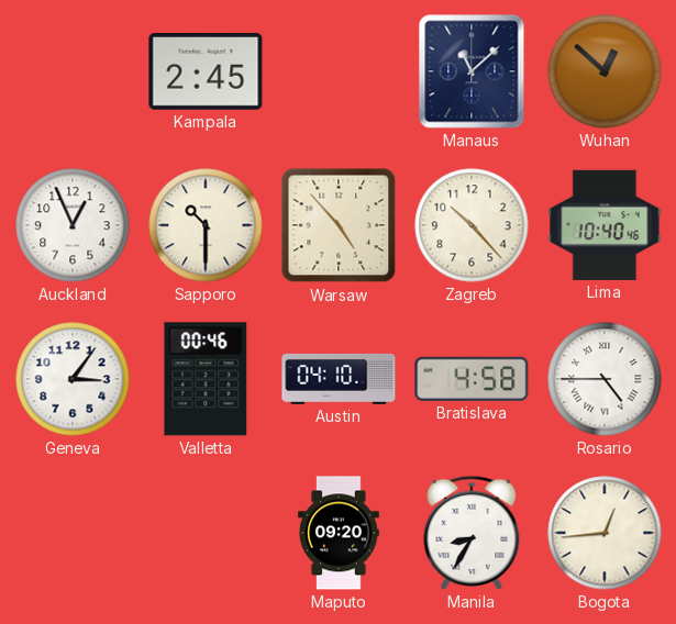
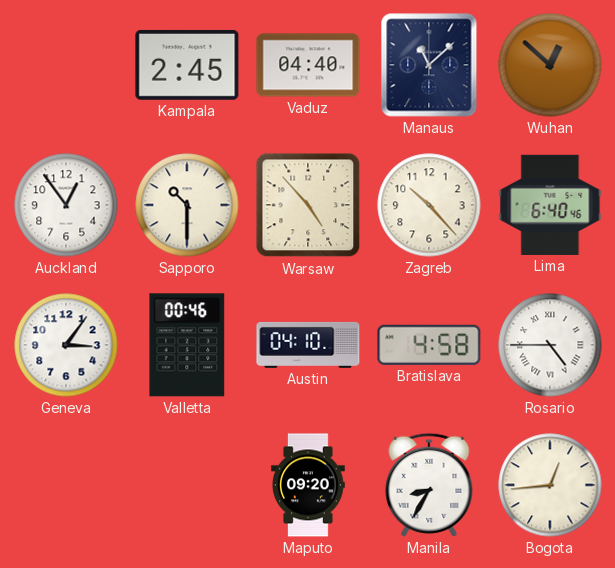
Vaduz: none -> 04:40 (308, 65)
Auckland: 12:56 -> 12:54 (66, 205)
Lima: 10:40 -> 6:40 (550, 205)
